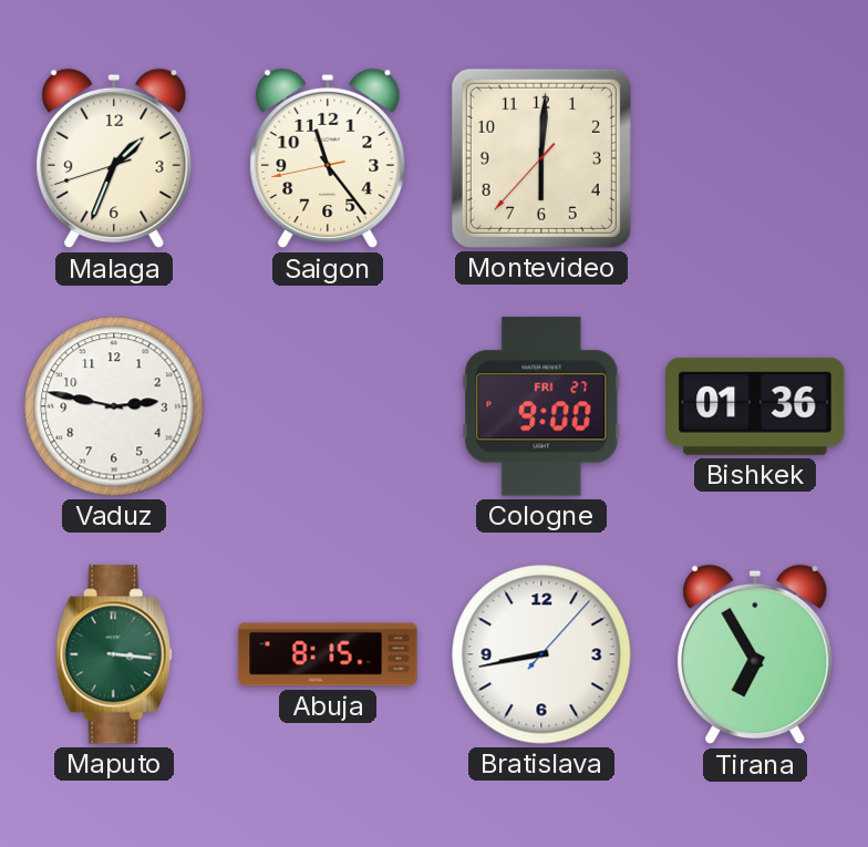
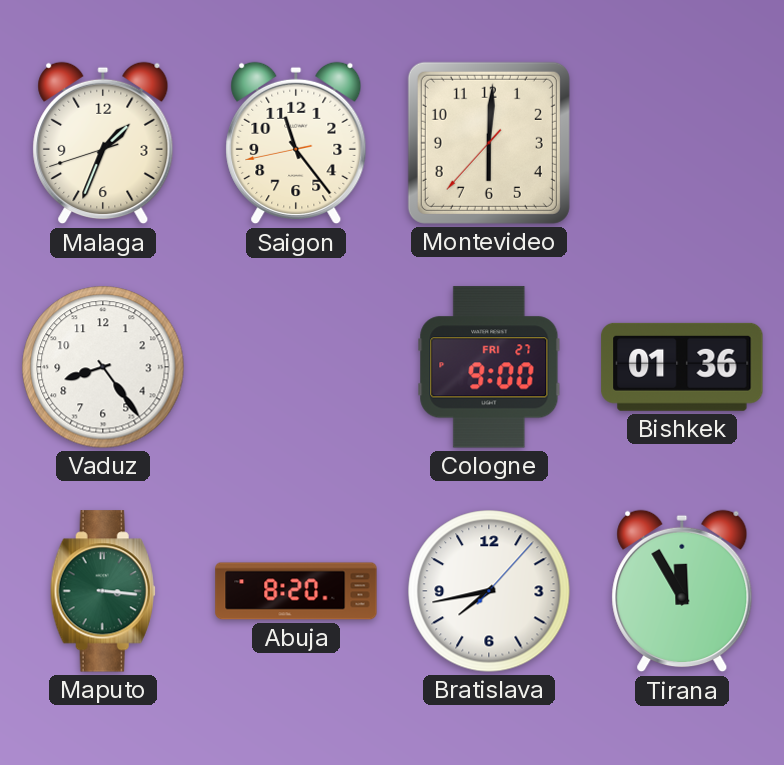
Vaduz: 2:47 -> 8:24 (103, 367)
Abuja: 8:15 -> 8:20 (296, 591)
Bratislava: 8:43 -> 7:43 (489, 591)
Tirana: 6:55 -> 11:55 (682, 591)
